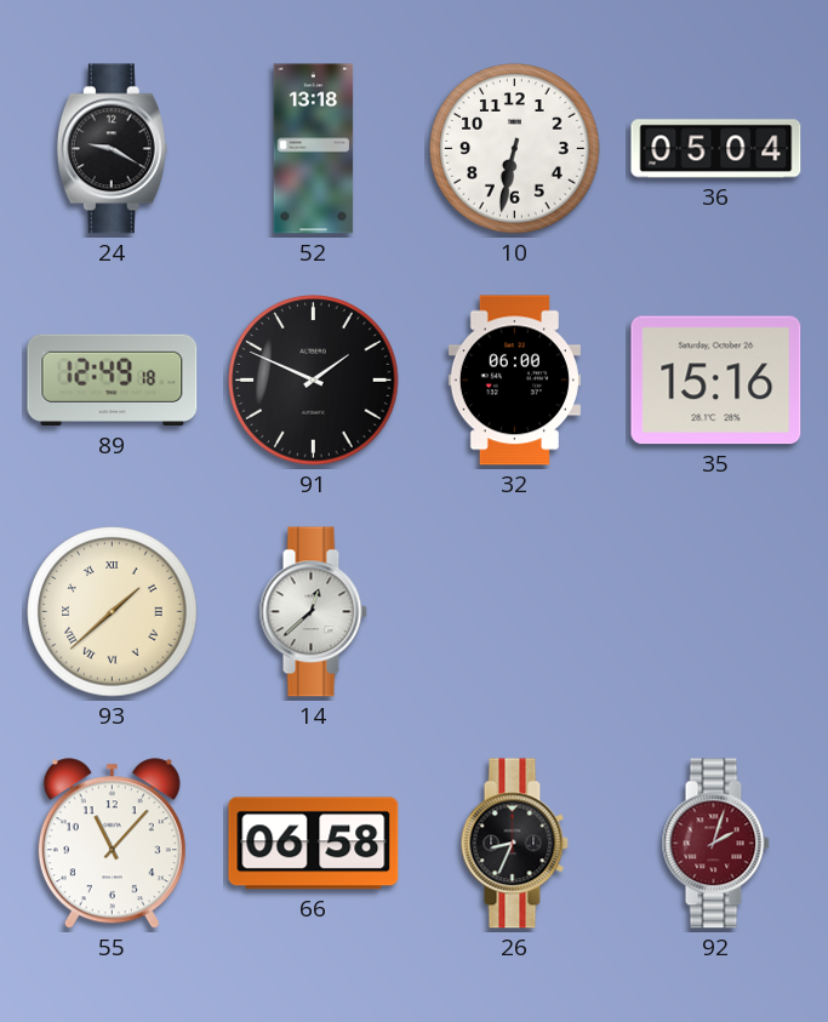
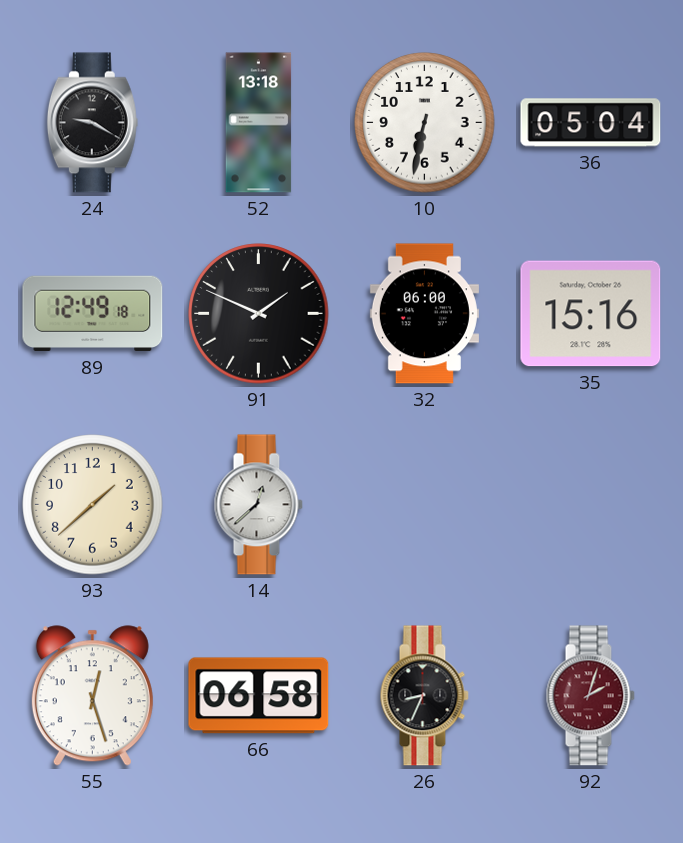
93 numerals: Roman -> Arabic (93, 505)
55: 11:07 -> 12:27 (92, 696)
